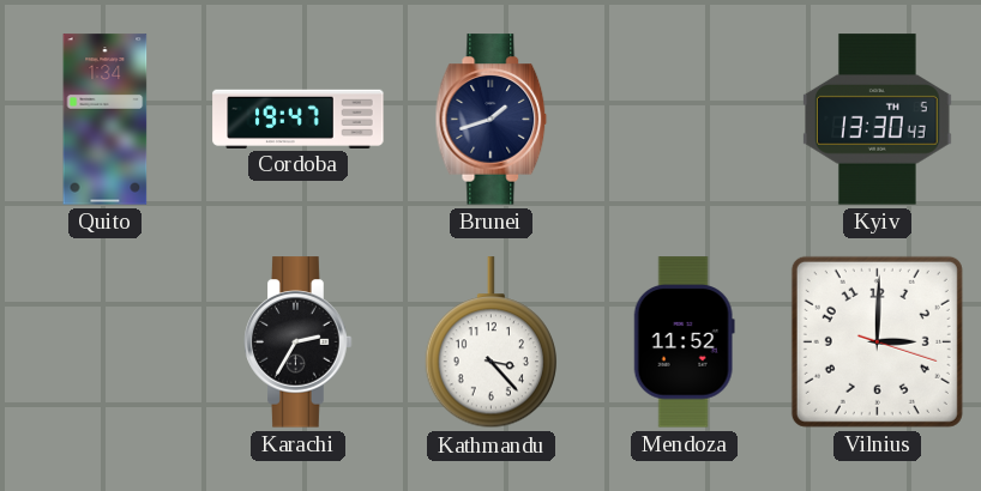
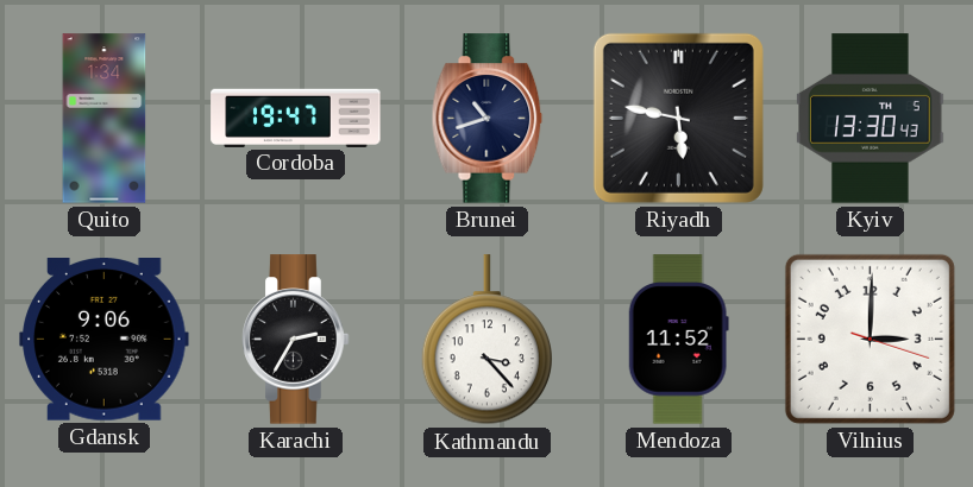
Brunei: 1:42 -> 10:42 (488, 119)
Riyadh: none -> 5:47 (678, 118)
Gdansk: none -> 9:06 (105, 340)
